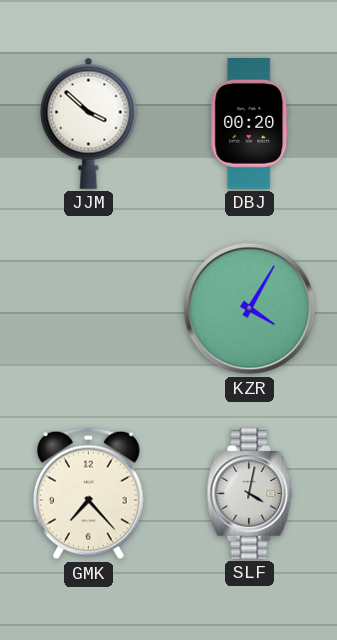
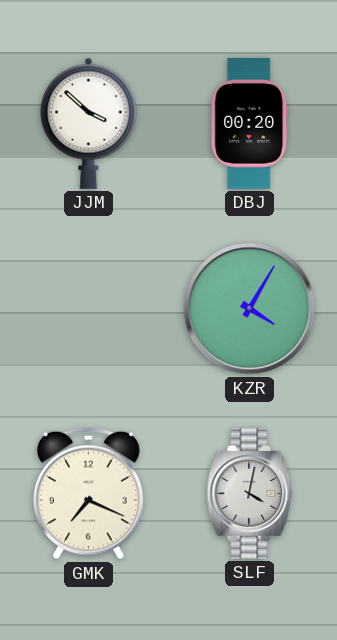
GMK: 7:23 -> 7:19 (89, 494)
